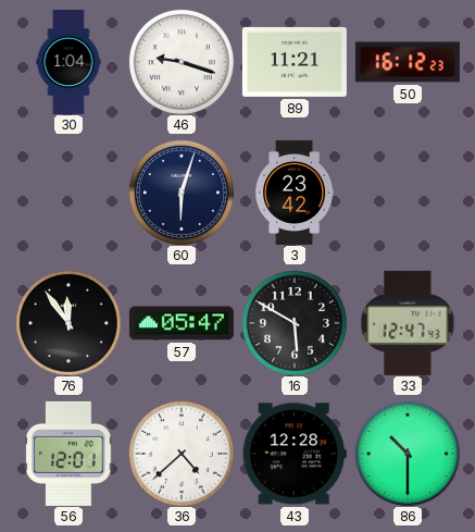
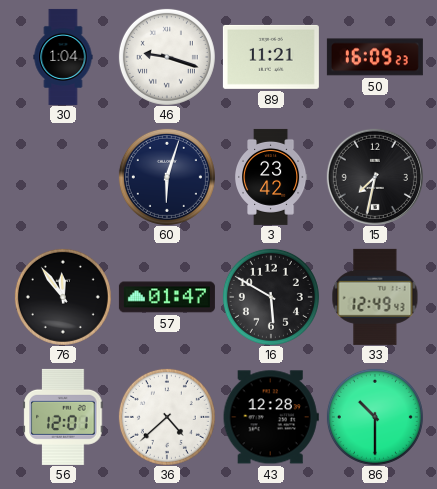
50: 16:12 -> 16:09 (375, 57)
15: none -> 7:32 (375, 177)
57: 05:47 -> 01:47 (167, 297)
33: 12:47 -> 12:49 (375, 297)
